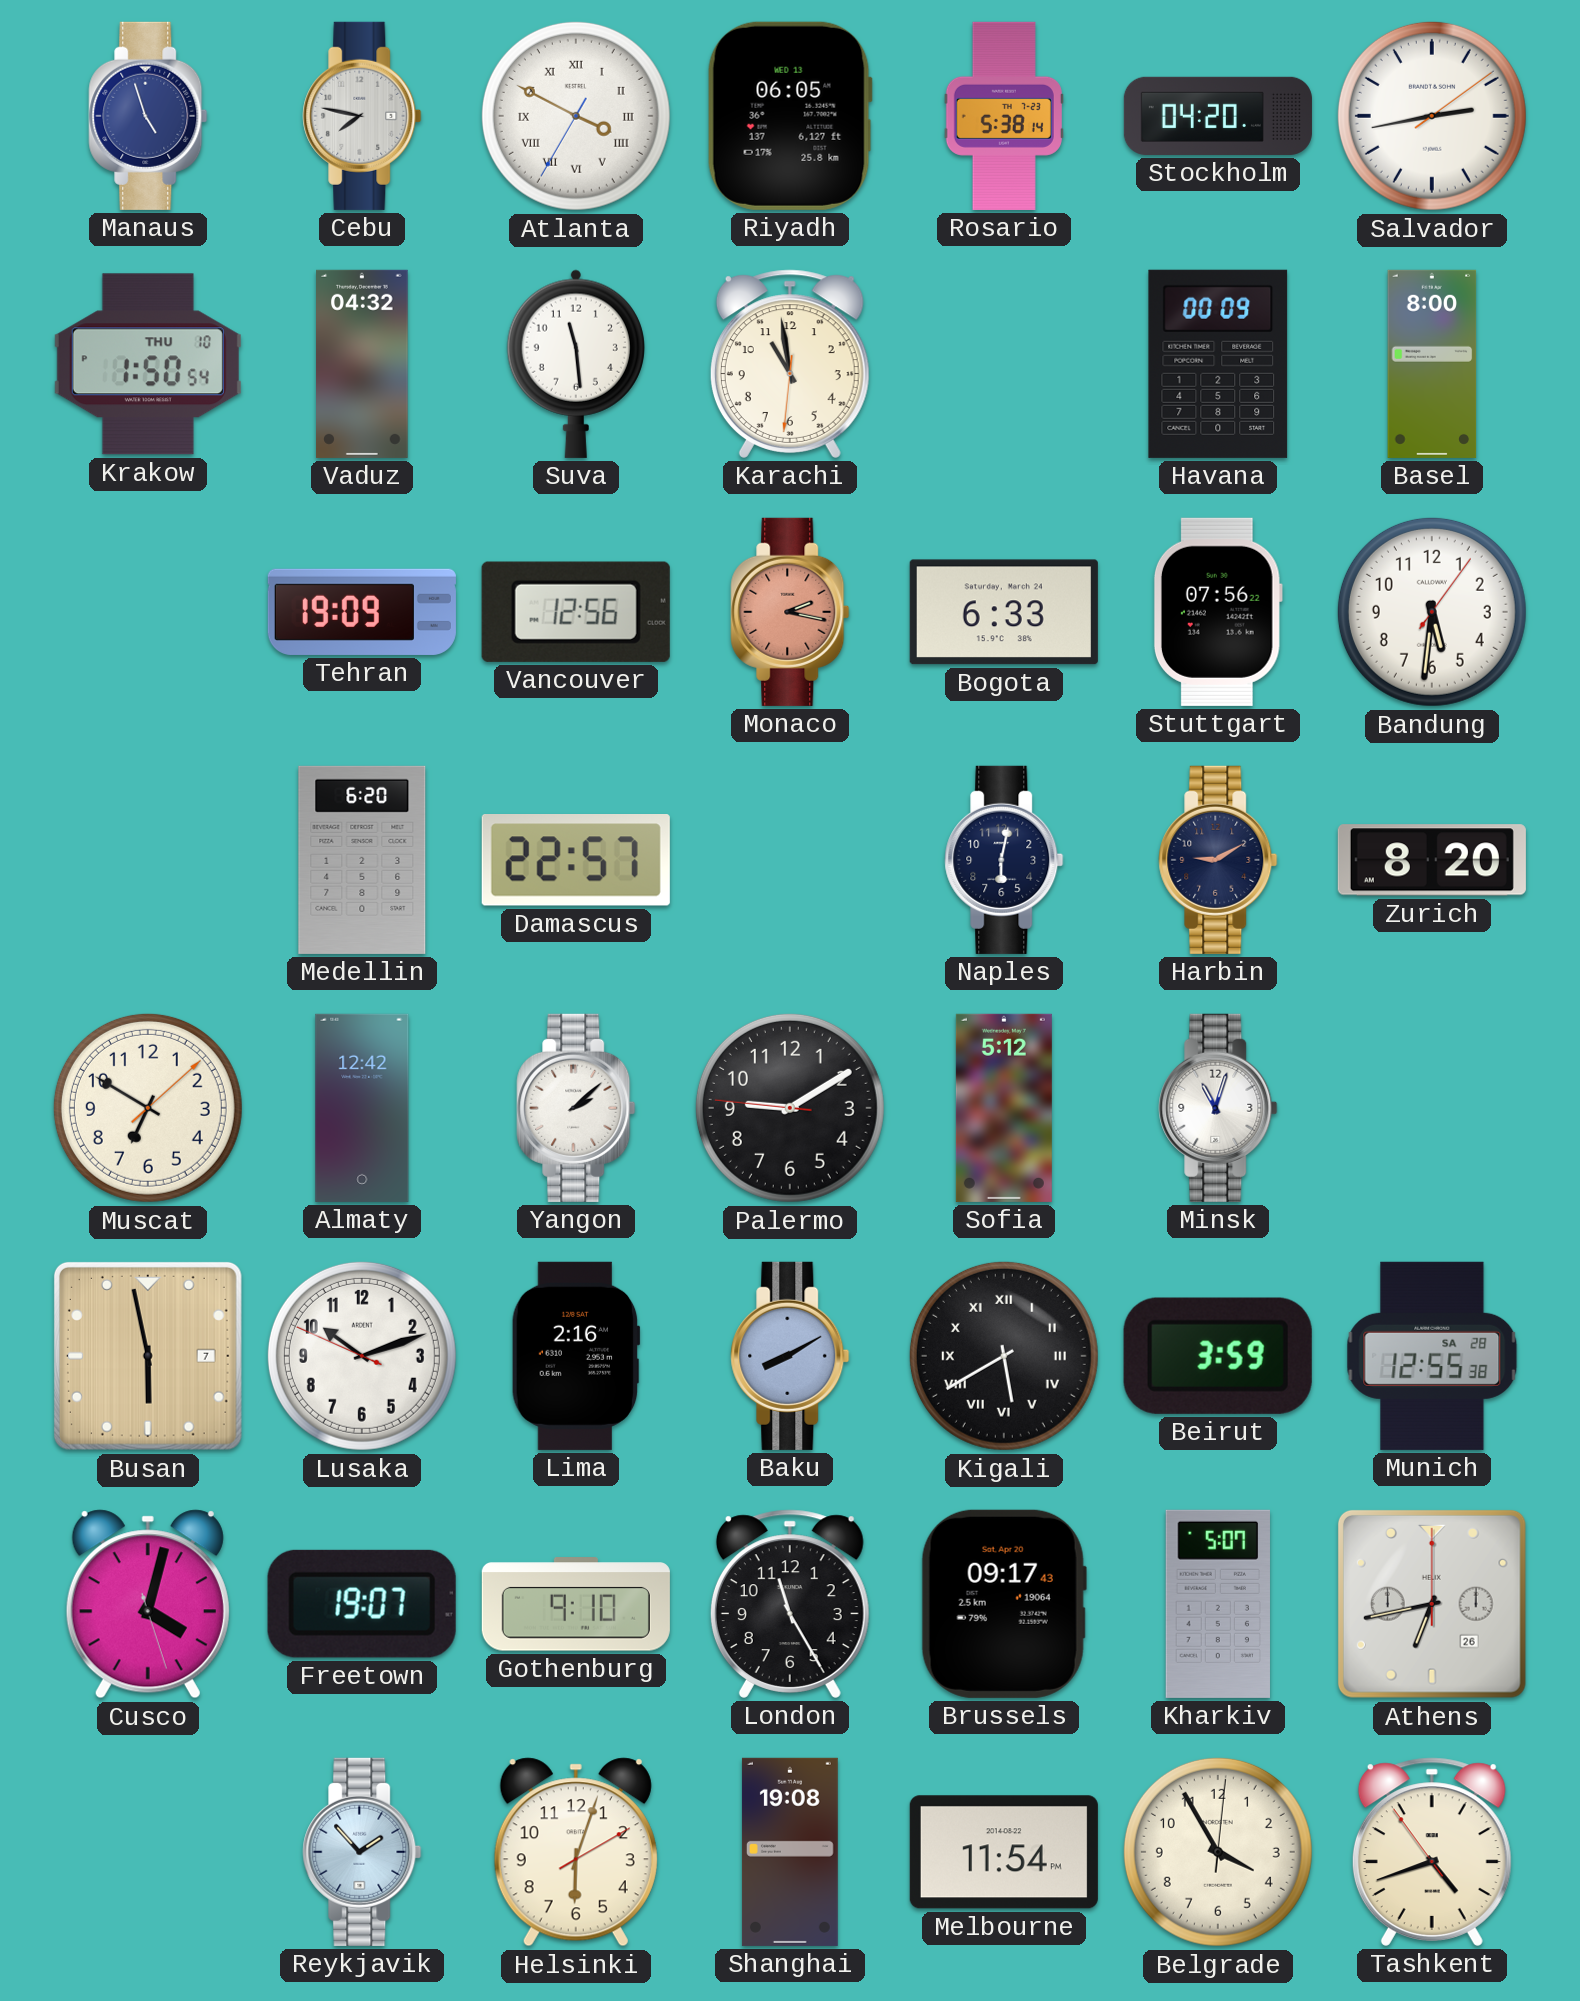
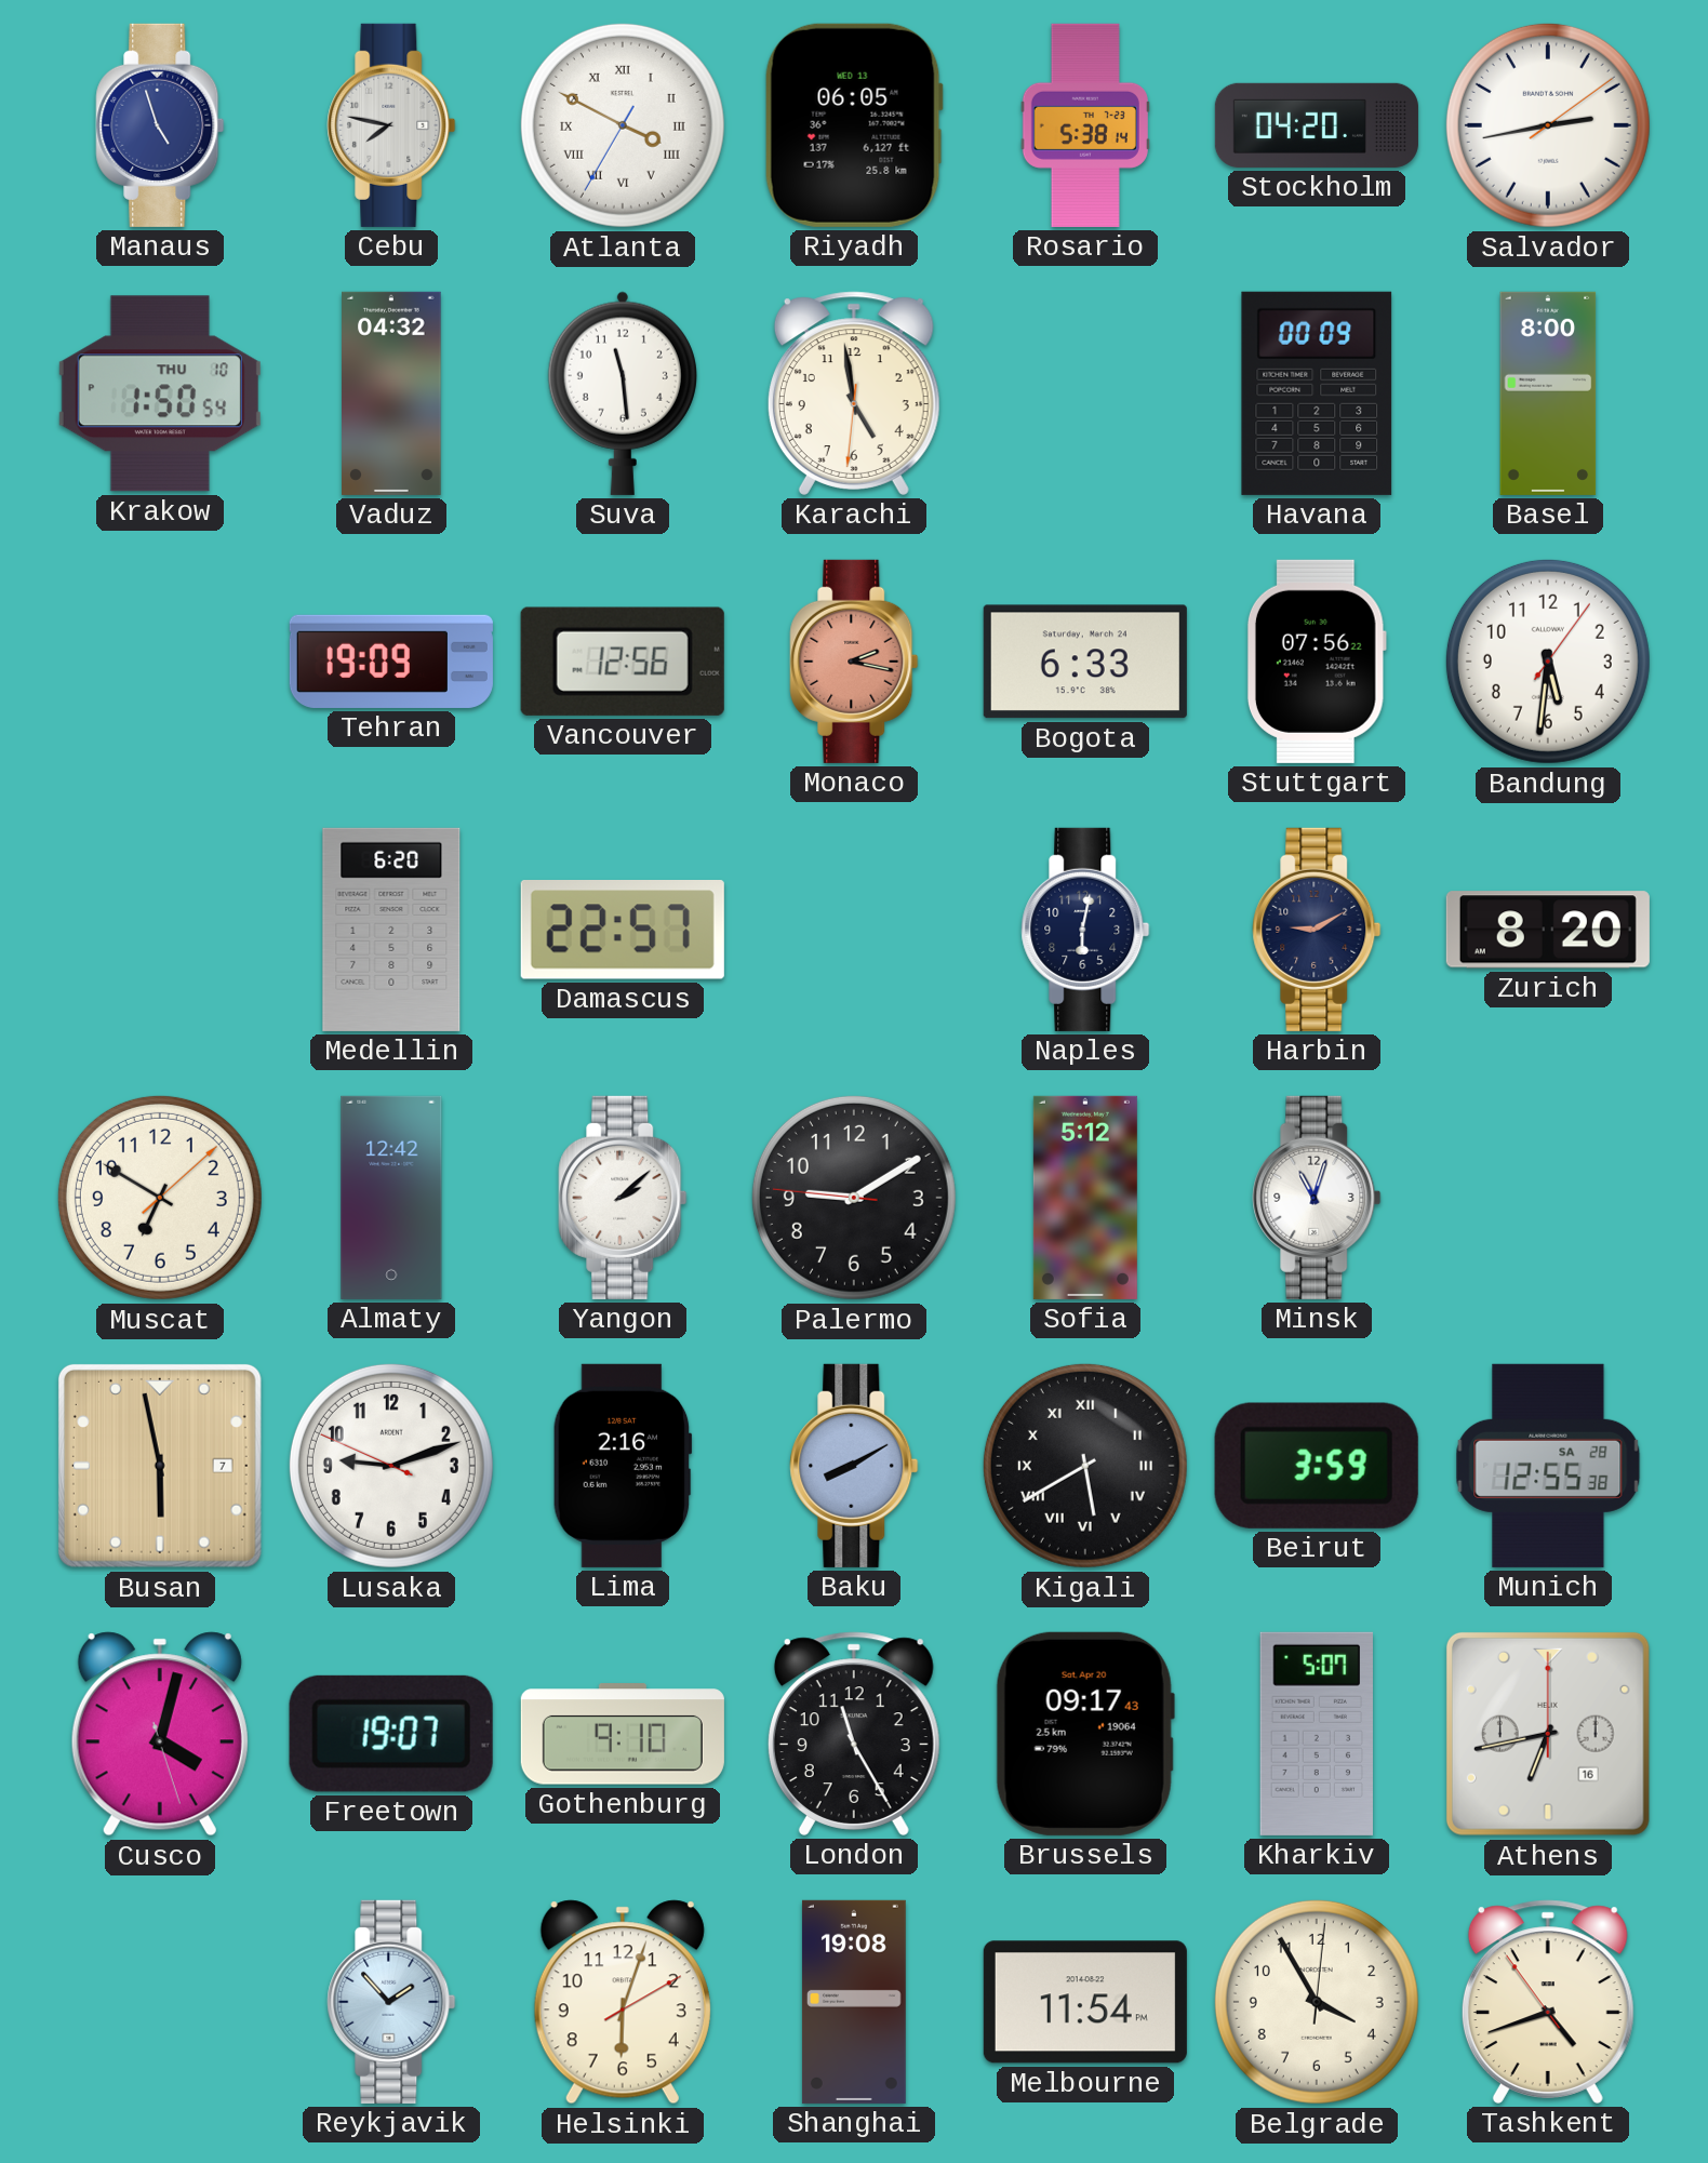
Karachi: 10:58 -> 4:58 (854, 393)
Lusaka: 10:11 -> 9:11 (391, 1466)
Athens date: 26 -> 16 (1548, 1734)
